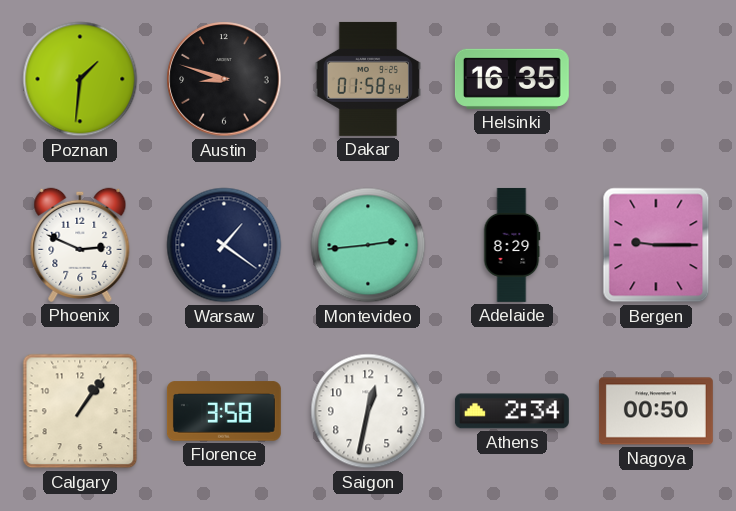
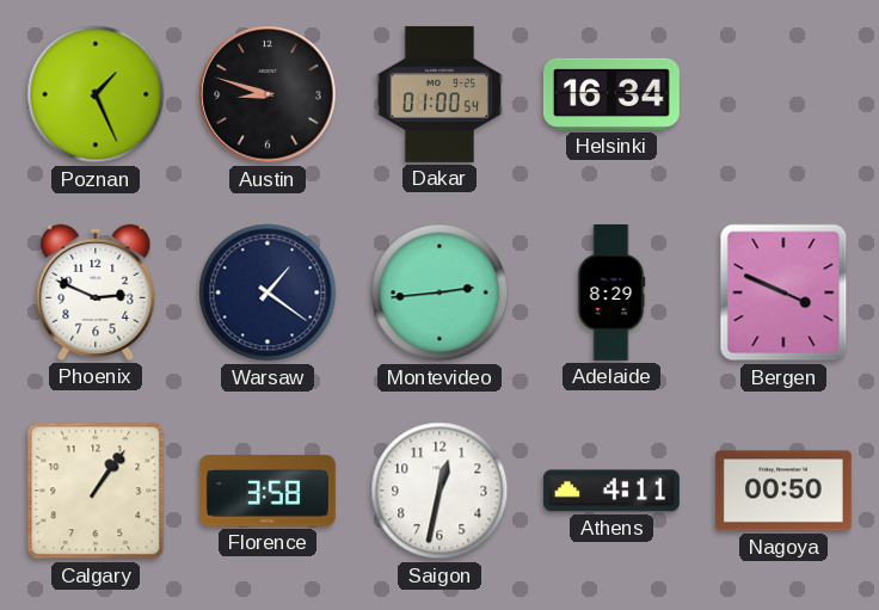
Poznan: 1:31 -> 1:26 (96, 94)
Dakar: 01:58 -> 01:00 (439, 94)
Helsinki: 16:35 -> 16:34 (611, 94)
Bergen: 9:15 -> 3:49 (783, 292)
Athens: 2:34 -> 4:11 (611, 491)
